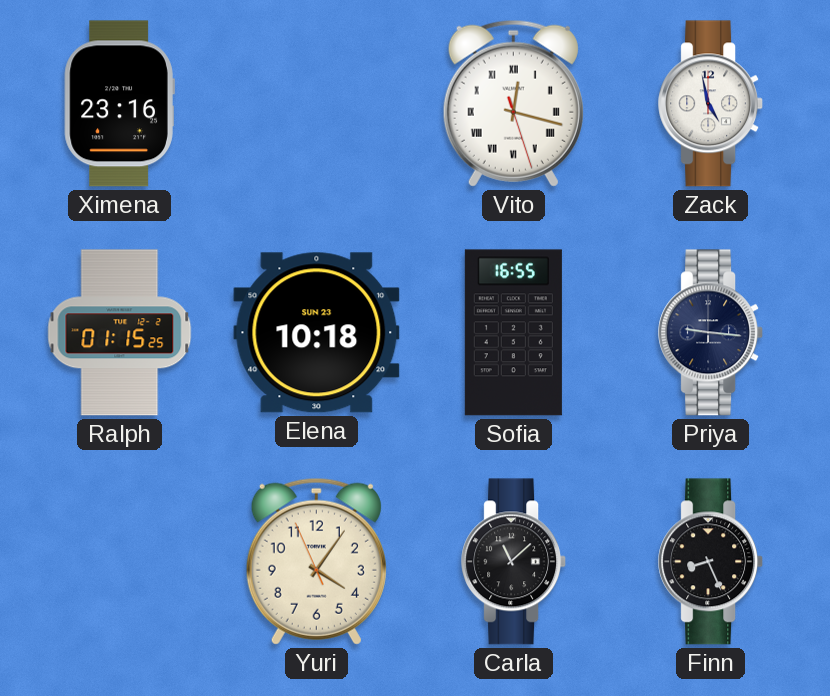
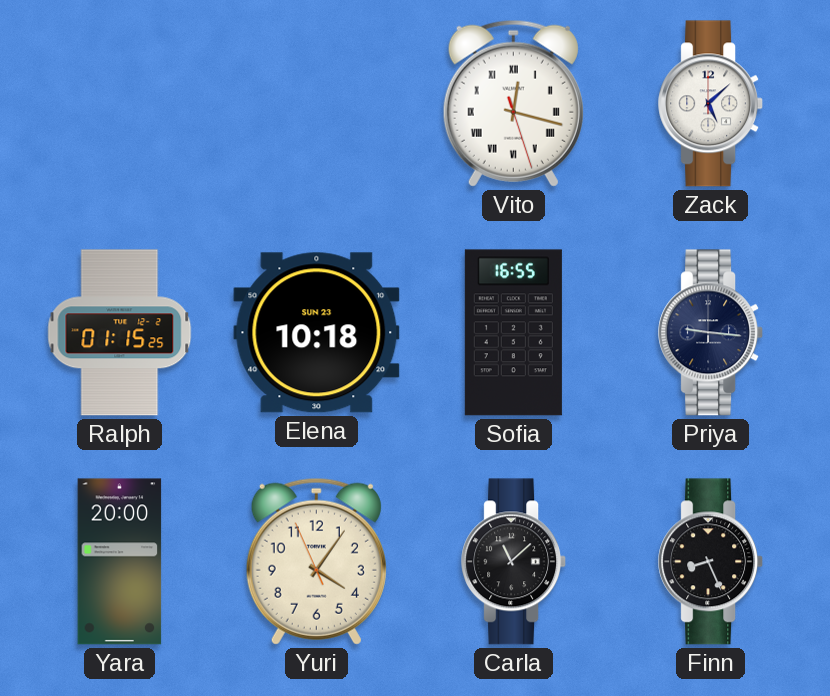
Ximena: 23:16 -> none (119, 104)
Zack: 4:58 -> 5:08 (711, 104)
Yara: none -> 20:00 (120, 562)
